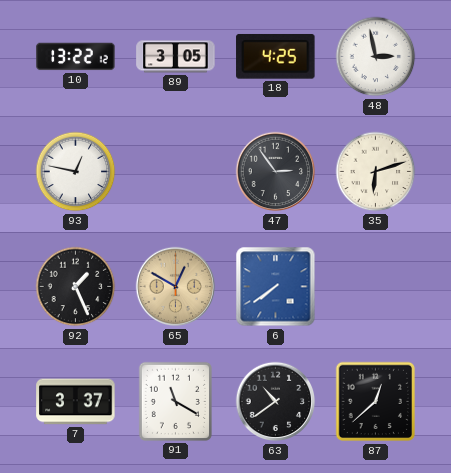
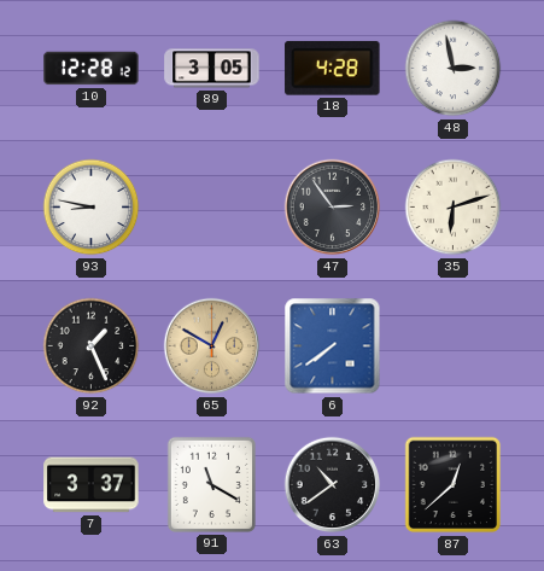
10: 13:22 -> 12:28 (92, 69)
18: 4:25 -> 4:28 (333, 68)
93: 12:47 -> 8:47 (92, 208)
